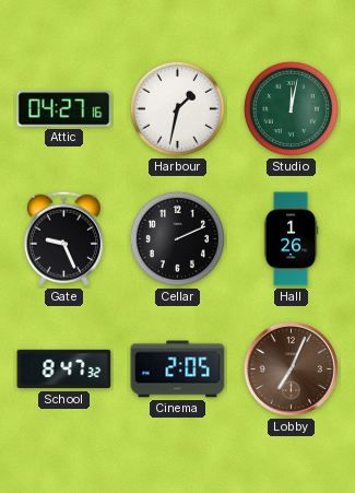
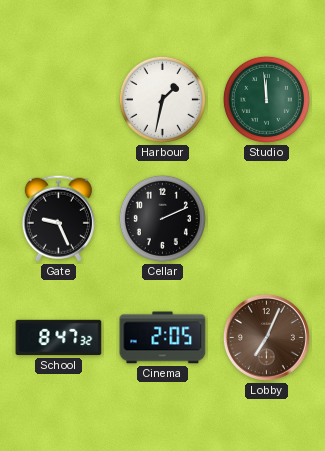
Attic: 04:27 -> none (64, 109)
Studio: 12:02 -> 11:59 (266, 99)
Hall: 1:26 -> none (291, 239)
